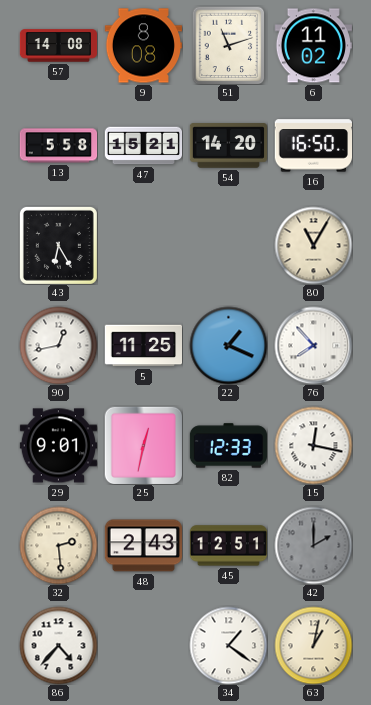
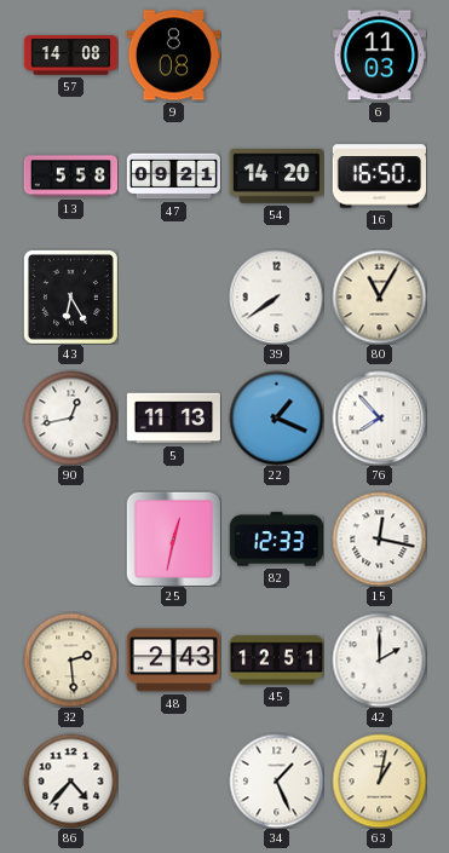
51: 11:12 -> none (229, 45)
6: 11:02 -> 11:03 (379, 56)
47: 15:21 -> 09:21 (173, 177)
39: none -> 7:39 (276, 296)
5: 11:25 -> 11:13 (173, 419)
29: 9:01 -> none (58, 446)
42 dial: grey -> white (379, 659)
34: 1:21 -> 1:26 (276, 780)
